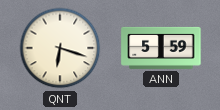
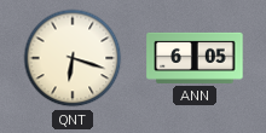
ANN: 5:59 -> 6:05 (195, 58)
